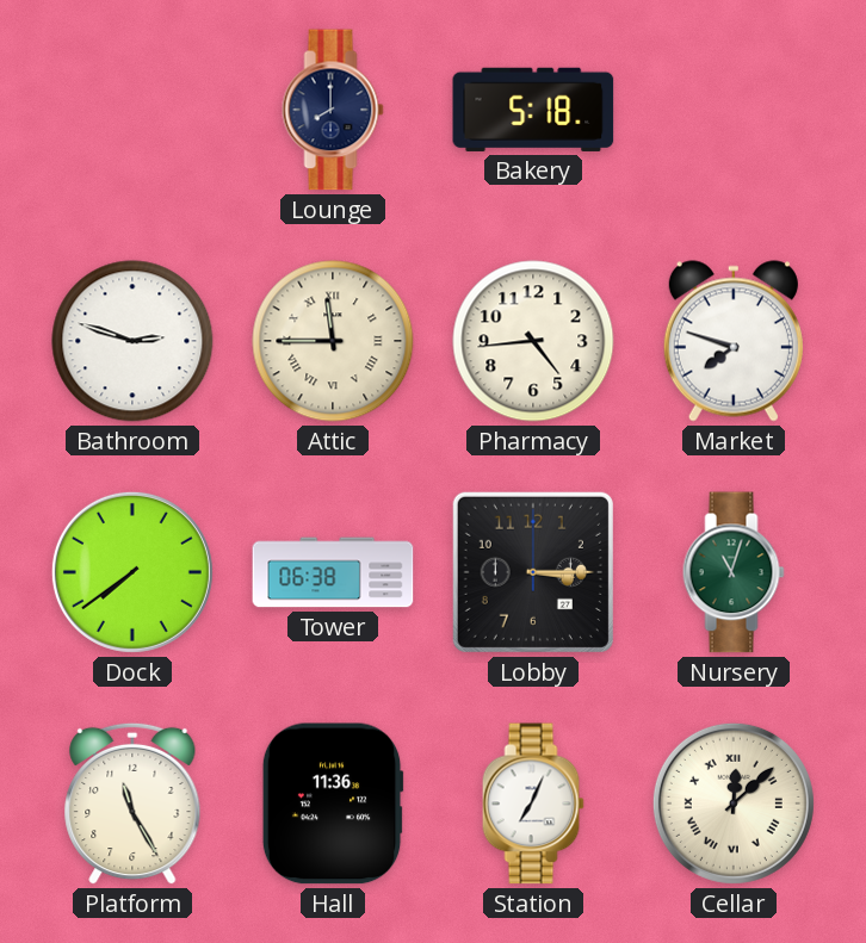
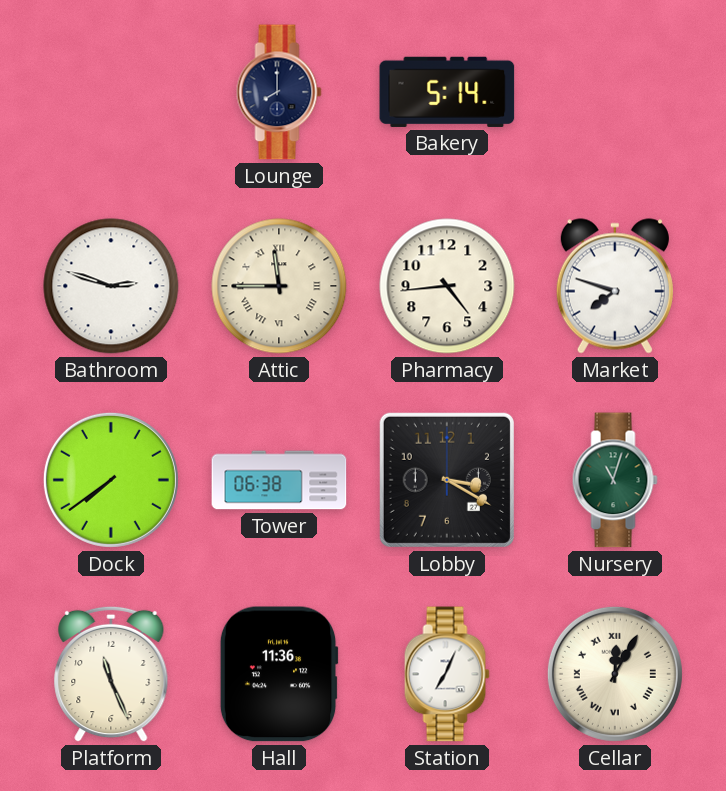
Bakery: 5:18 -> 5:14 (447, 92)
Lobby: 3:15 -> 3:20 (447, 480)
Platform: 11:25 -> 11:26 (111, 674)
Cellar: 12:08 -> 12:05 (615, 674)
